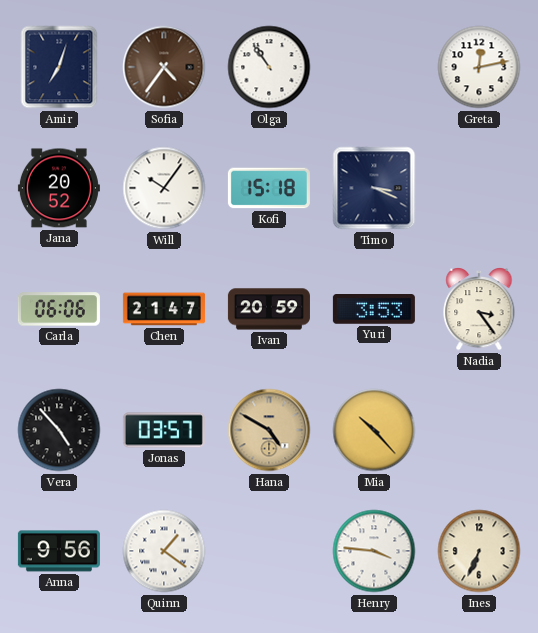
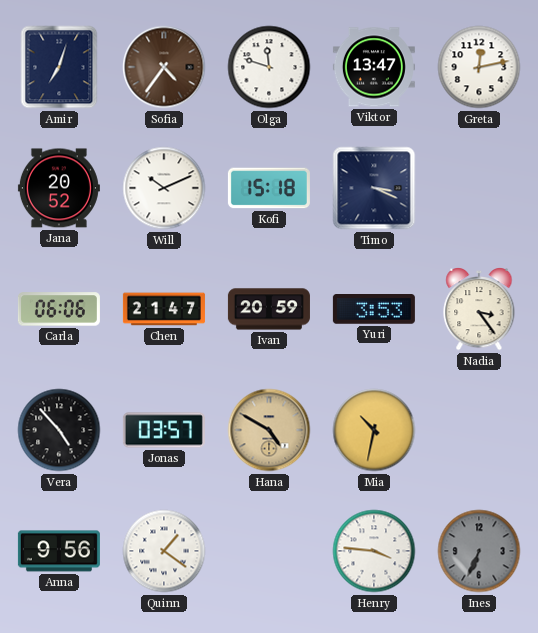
Olga: 10:54 -> 11:48 (269, 67)
Viktor: none -> 13:47 (374, 67)
Will: 10:06 -> 10:11 (164, 188)
Mia: 10:23 -> 10:32 (374, 430)
Ines dial: cream -> grey (479, 551)
